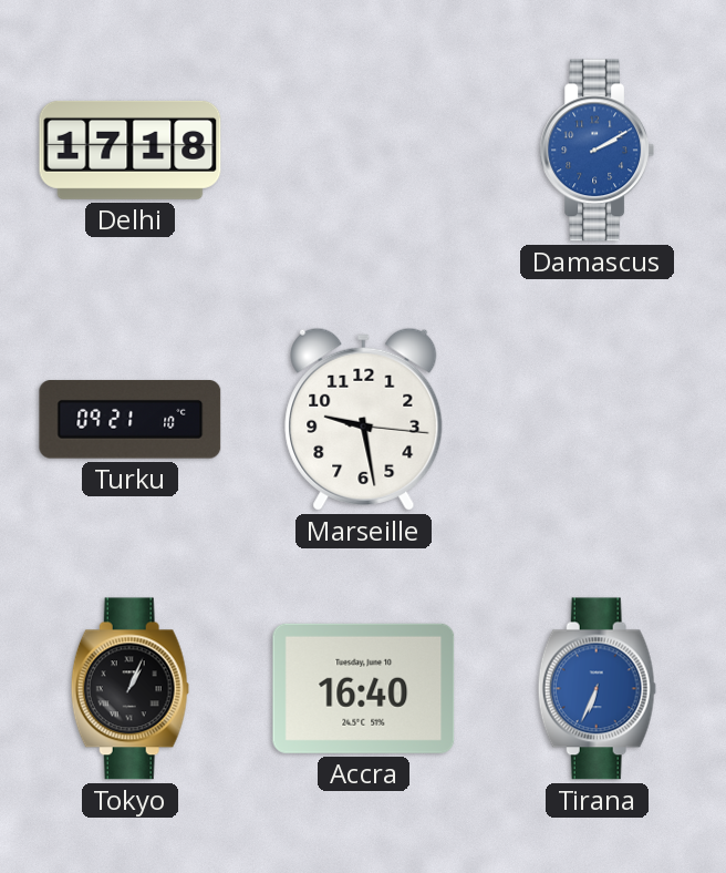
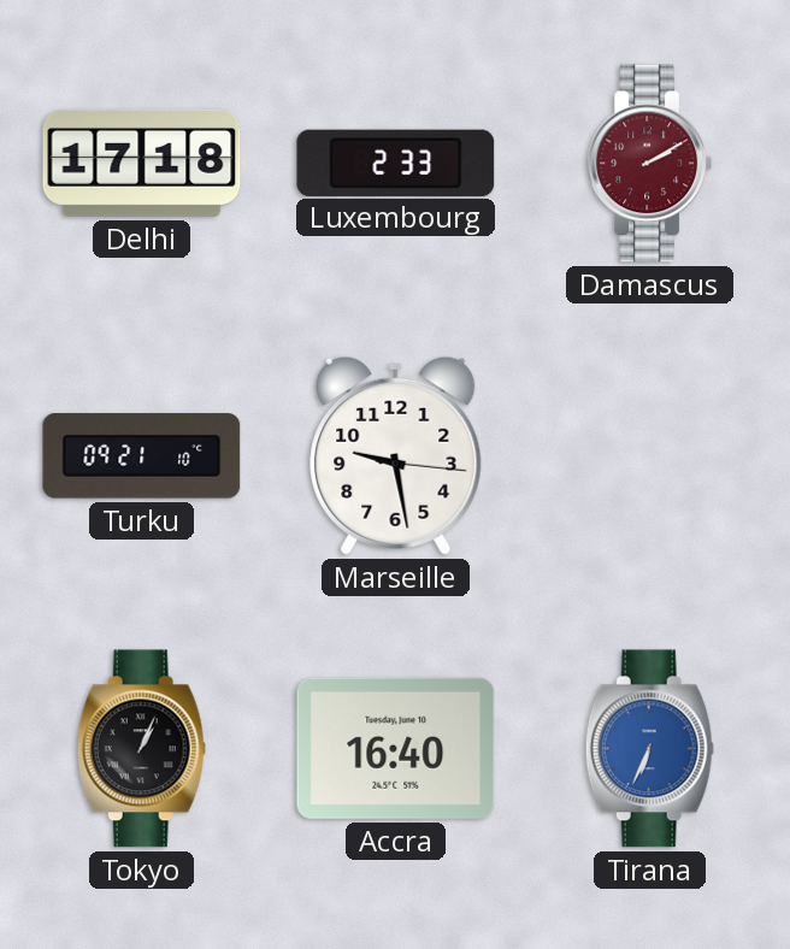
Luxembourg: none -> 2:33 (396, 163)
Damascus dial: blue -> burgundy (649, 164)
